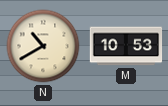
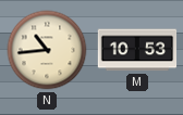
N: 10:40 -> 10:44 (47, 50)
